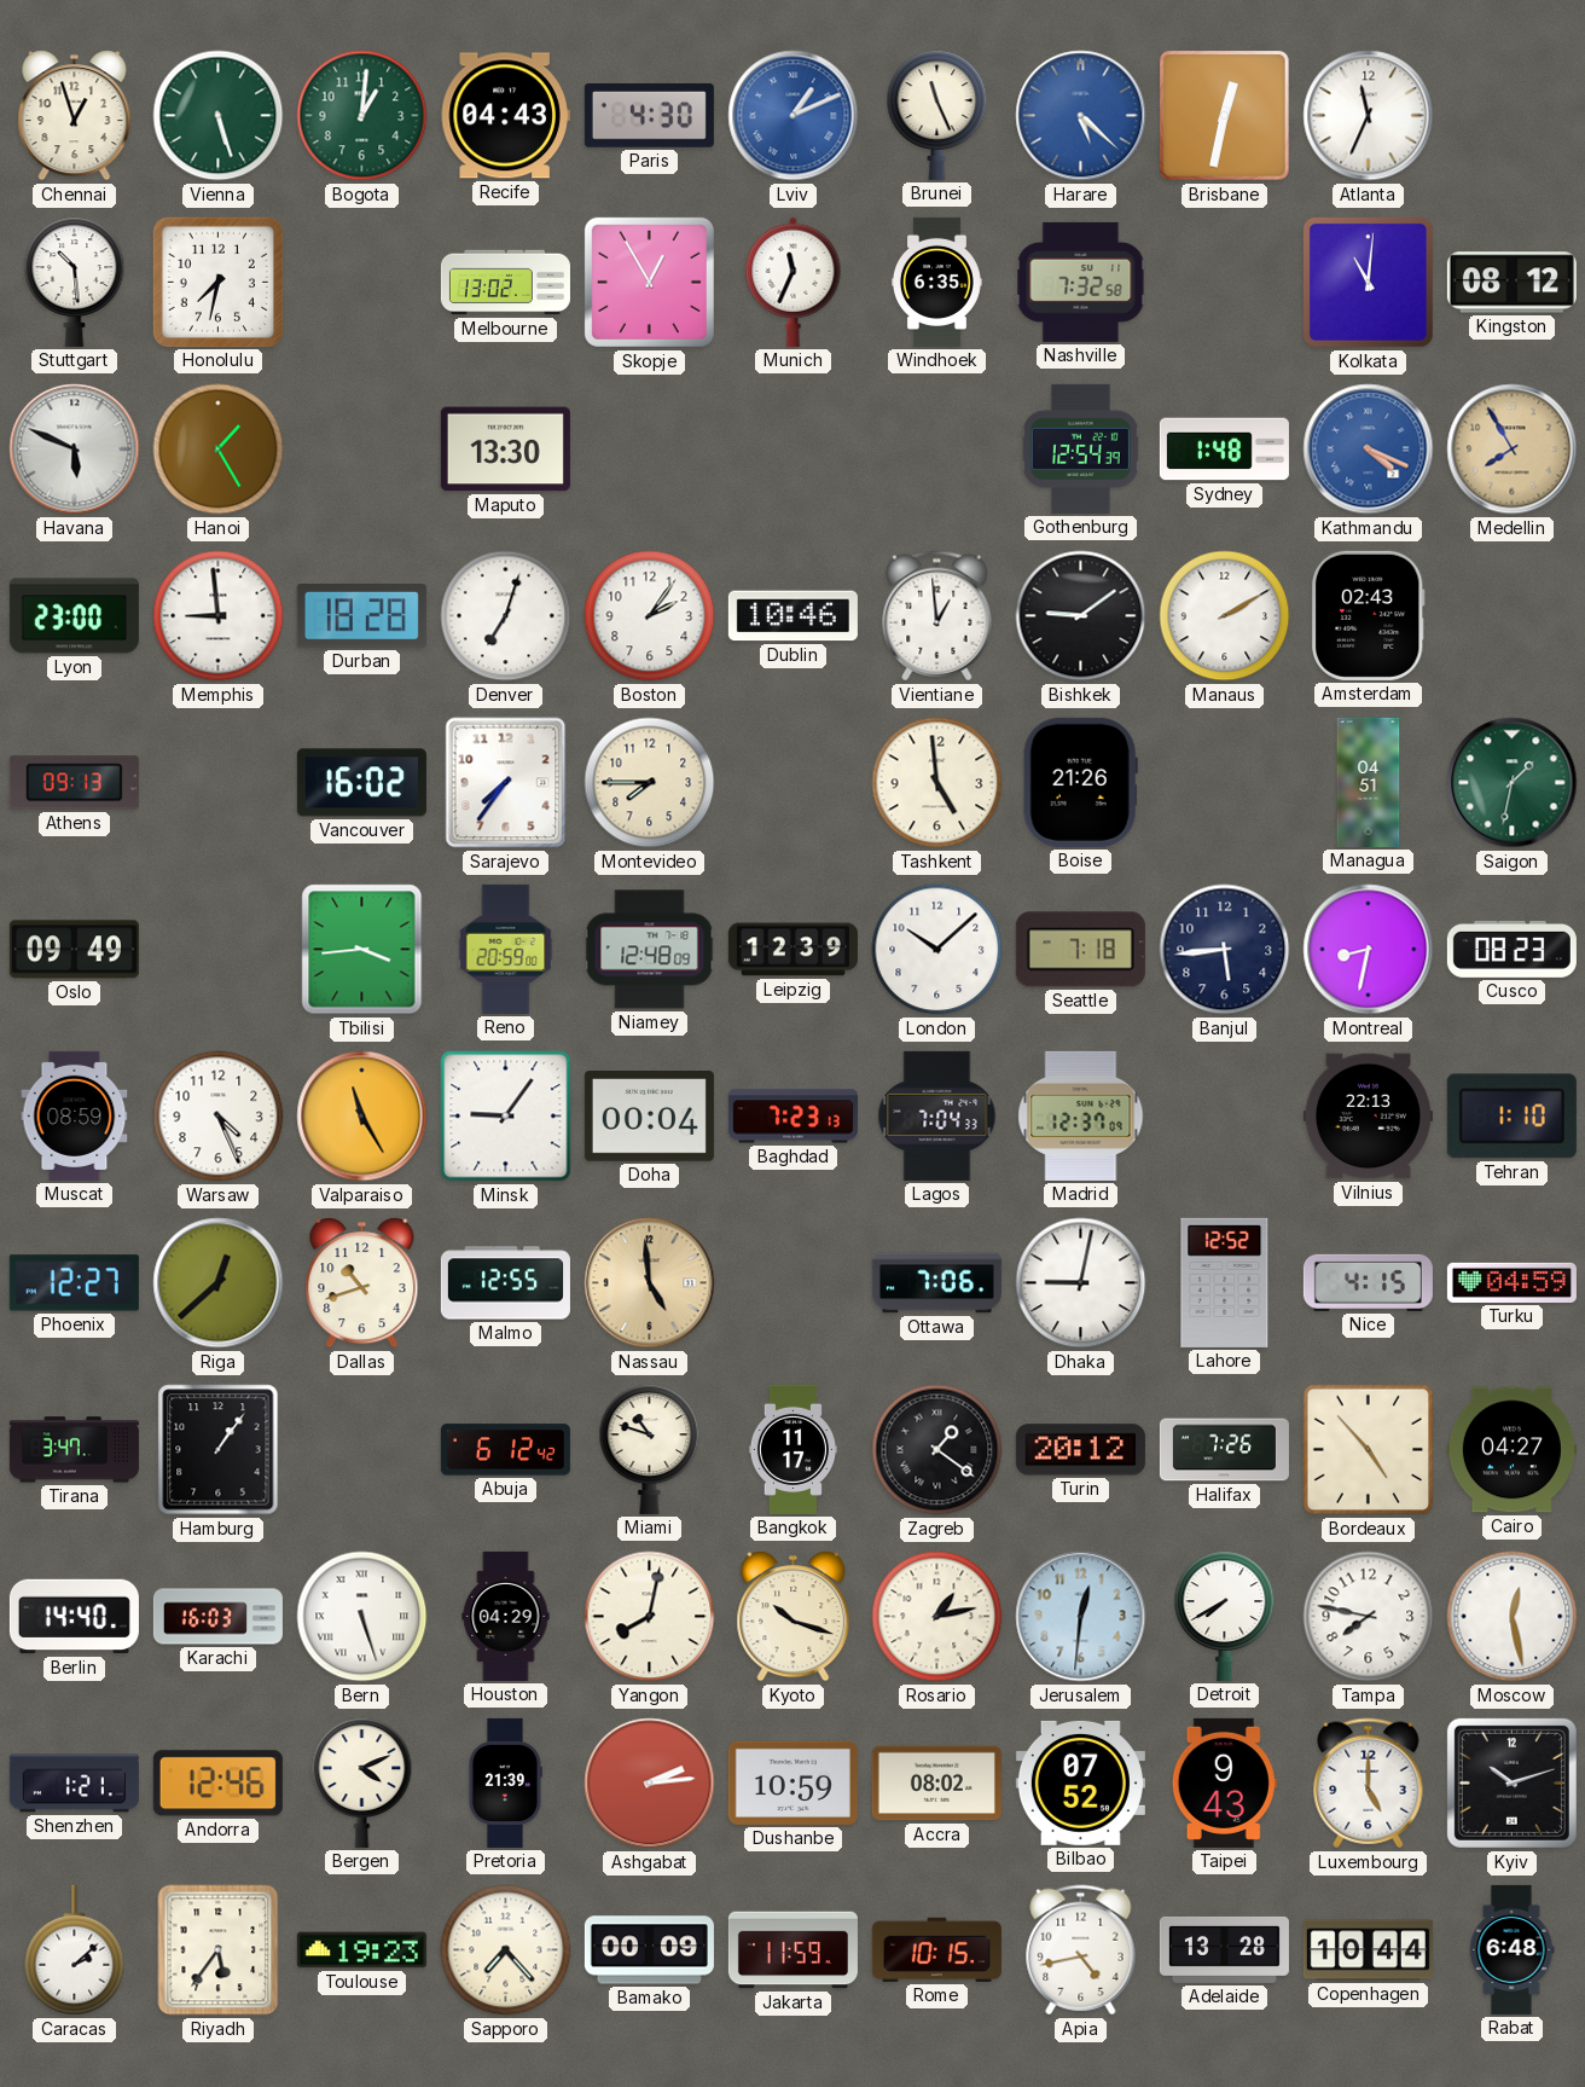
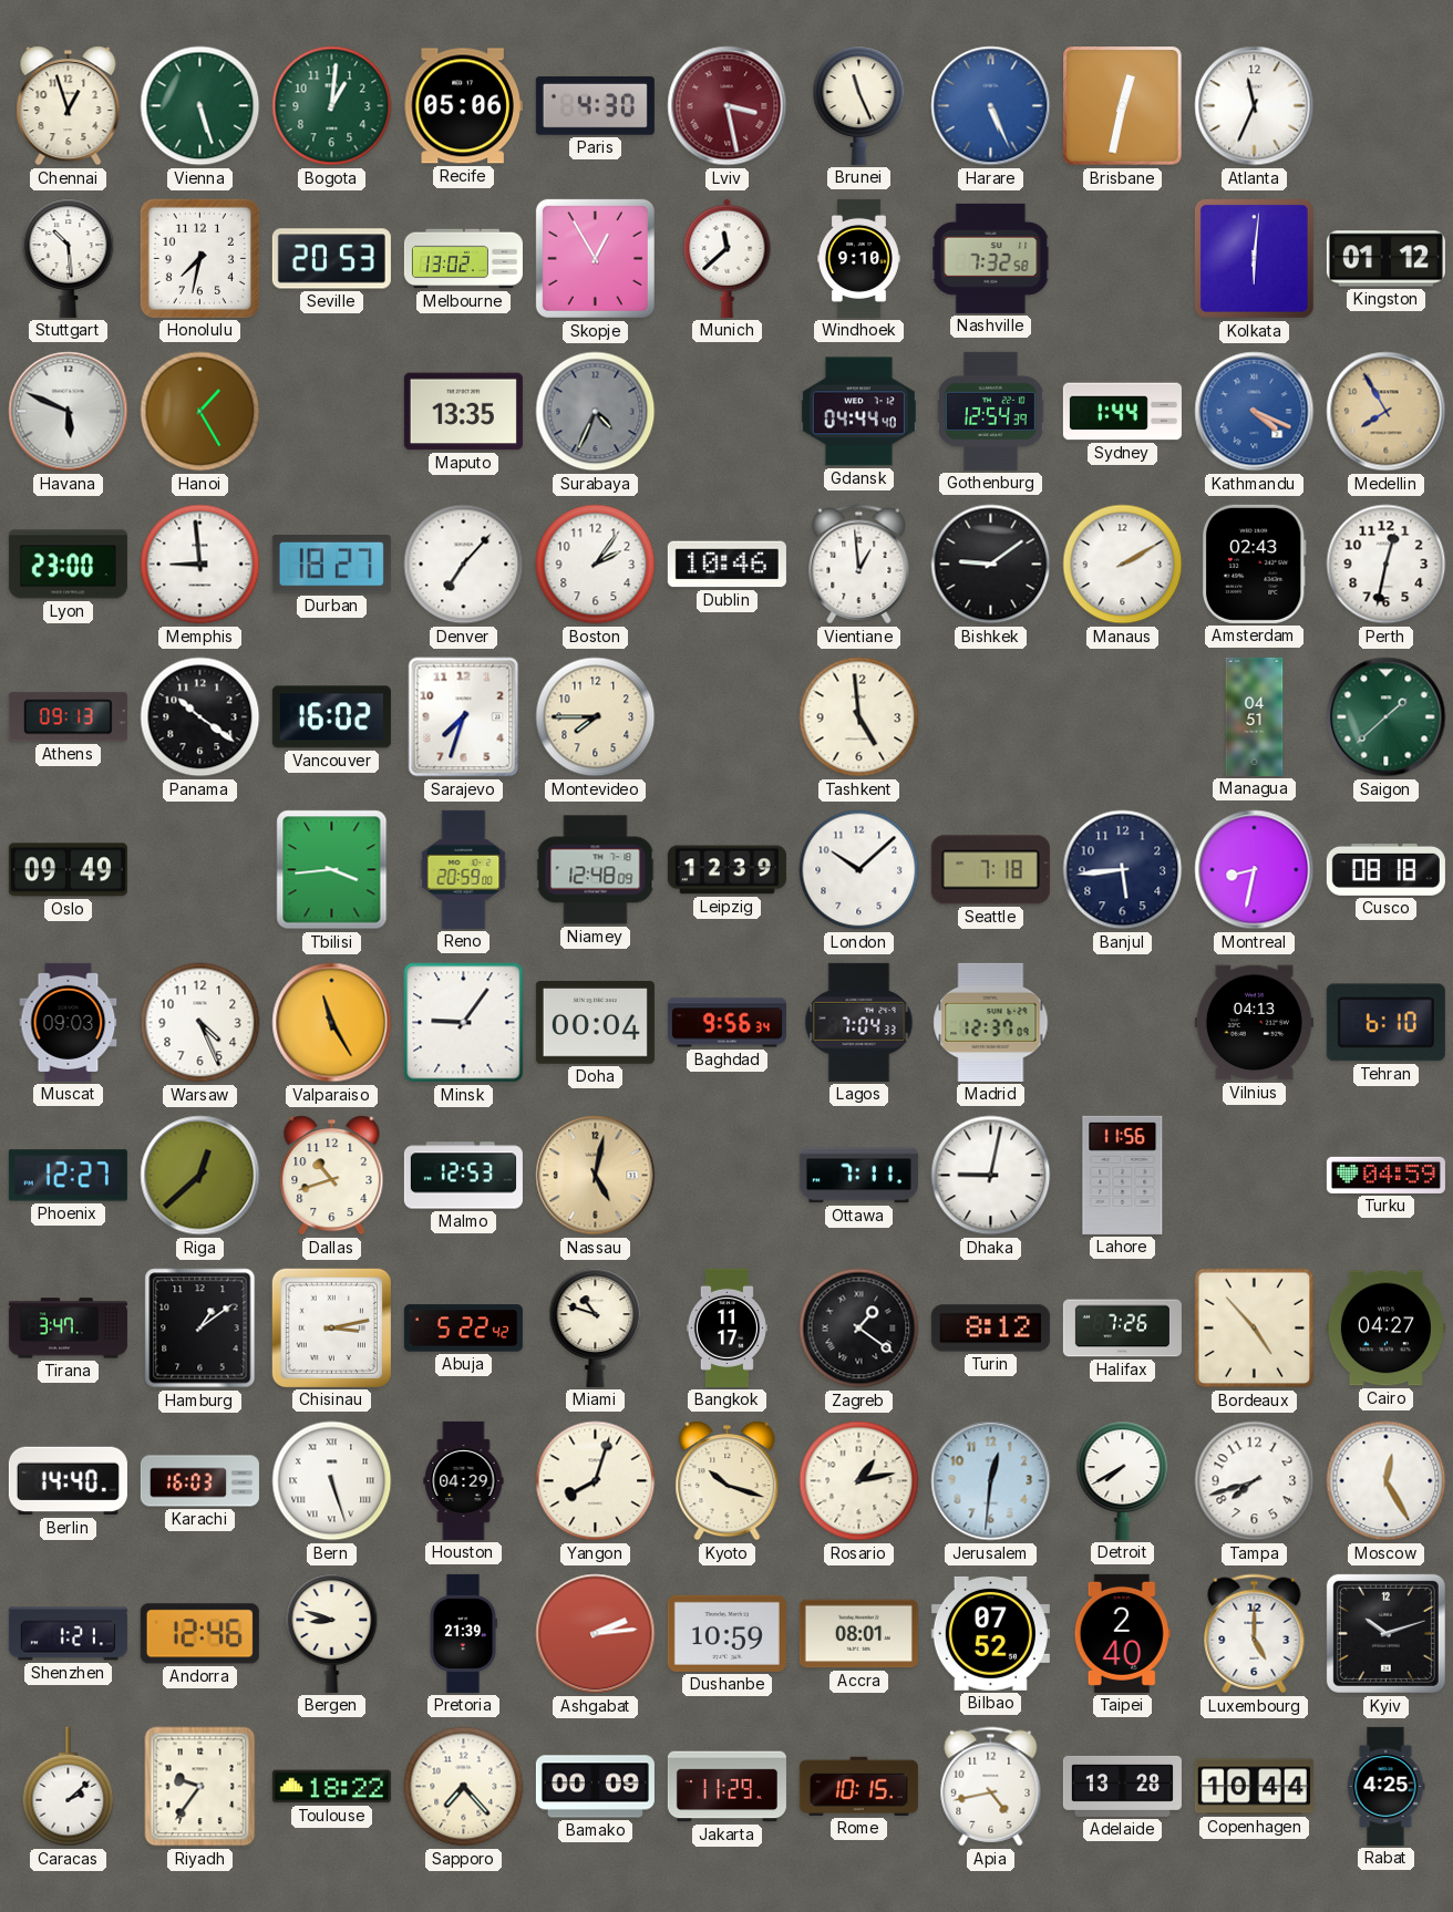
Recife: 04:43 -> 05:06 (463, 106)
Lviv: 1:11 -> 3:28 (728, 106)
Lviv dial: blue -> burgundy (728, 106)
Harare: 5:22 -> 5:26 (991, 106)
Seville: none -> 20:53 (331, 259)
Munich: 11:34 -> 11:38 (728, 258)
Windhoek: 6:35 -> 9:10 (858, 258)
Kolkata: 11:01 -> 6:01 (1254, 258)
Kingston: 08:12 -> 01:12 (1385, 259)
Maputo: 13:30 -> 13:35 (463, 412)
Surabaya: none -> 4:34 (596, 412)
Gdansk: none -> 04:44 (858, 412)
Sydney: 1:48 -> 1:44 (1122, 412)
Durban: 18:28 -> 18:27 (331, 565)
Denver: 7:03 -> 7:07 (464, 565)
Perth: none -> 12:32 (1387, 565)
Panama: none -> 10:21 (200, 717)
Sarajevo: 7:36 -> 7:33 (464, 717)
Boise: 21:26 -> none (1080, 782)
Saigon: 1:32 -> 1:38 (1387, 717)
Cusco: 08:23 -> 08:18 (1385, 869)
Muscat: 08:59 -> 09:03 (69, 1022)
Baghdad: 7:23 -> 9:56 (726, 1023)
Vilnius: 22:13 -> 04:13 (1254, 1023)
Tehran: 1:10 -> 6:10 (1385, 1023)
Malmo: 12:55 -> 12:53 (463, 1176)
Nassau: 4:59 -> 5:02 (596, 1176)
Ottawa: 7:06 -> 7:11 (858, 1176)
Lahore: 12:52 -> 11:56 (1123, 1175)
Nice: 4:15 -> none (1368, 1282)
Hamburg: 1:06 -> 1:09 (200, 1329)
Chisinau: none -> 3:13 (331, 1327)
Abuja: 6:12 -> 5:22 (463, 1329)
Turin: 20:12 -> 8:12 (990, 1329)
Yangon: 8:02 -> 8:03 (596, 1481)
Tampa: 7:47 -> 7:42 (1255, 1481)
Moscow: 12:28 -> 12:25 (1387, 1481)
Bergen: 4:11 -> 8:48 (332, 1633)
Accra: 08:02 -> 08:01 (858, 1634)
Taipei: 9:43 -> 2:40 (1122, 1633)
Riyadh: 5:36 -> 9:36 (200, 1787)
Toulouse: 19:23 -> 18:22 (331, 1787)
Jakarta: 11:59 -> 11:29 (726, 1787)
Rabat: 6:48 -> 4:25 (1385, 1786)
